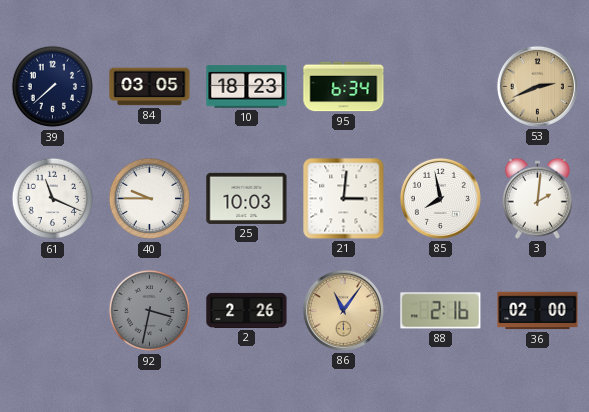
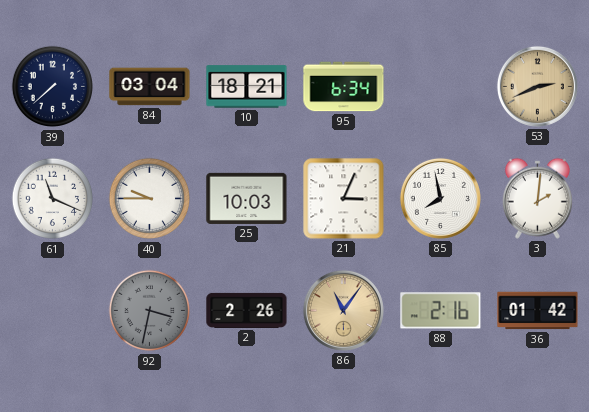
84: 03:05 -> 03:04 (150, 87)
10: 18:23 -> 18:21 (247, 87)
21: 3:01 -> 3:04 (344, 199)
36: 02:00 -> 01:42 (538, 311)
